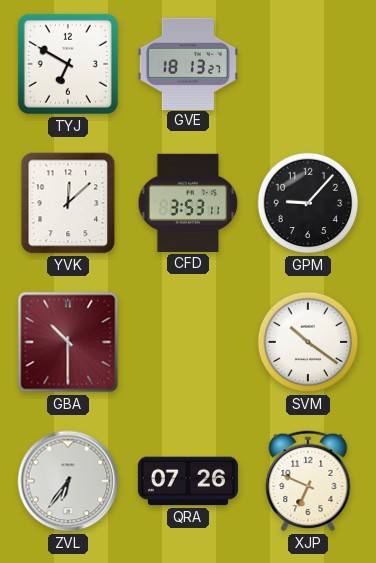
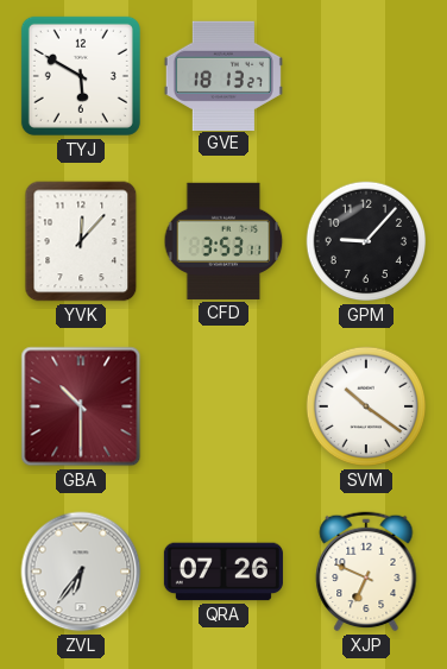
TYJ: 6:50 -> 5:50 (81, 76)
YVK: 12:08 -> 12:07 (81, 241)
